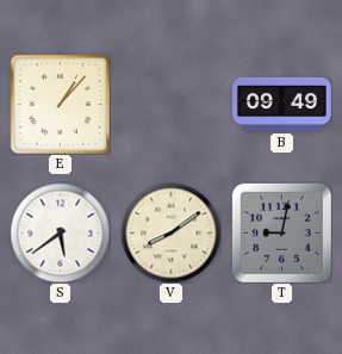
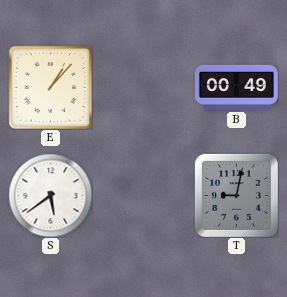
B: 09:49 -> 00:49 (236, 87)
V: 8:09 -> none (170, 232)
